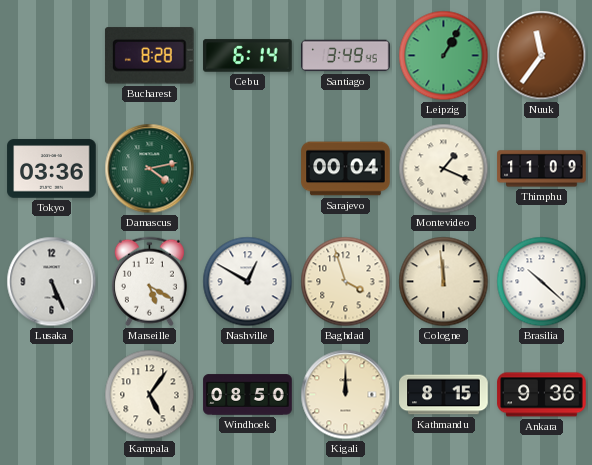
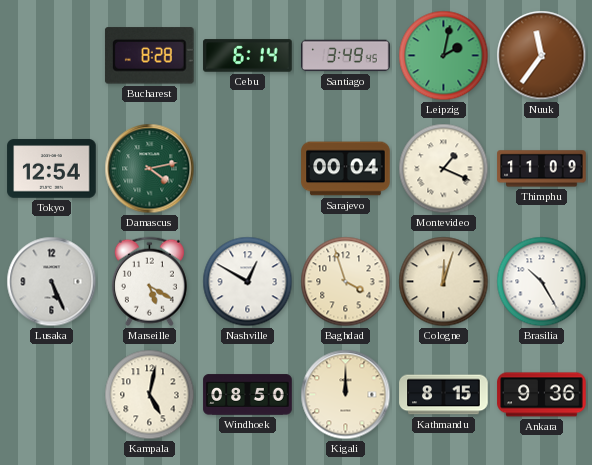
Leipzig: 1:05 -> 2:02 (444, 56)
Tokyo: 03:36 -> 12:54 (52, 169)
Cologne: 11:59 -> 12:03 (444, 282)
Brasilia: 10:22 -> 10:25 (542, 282)
Kampala: 5:06 -> 5:02 (150, 395)
